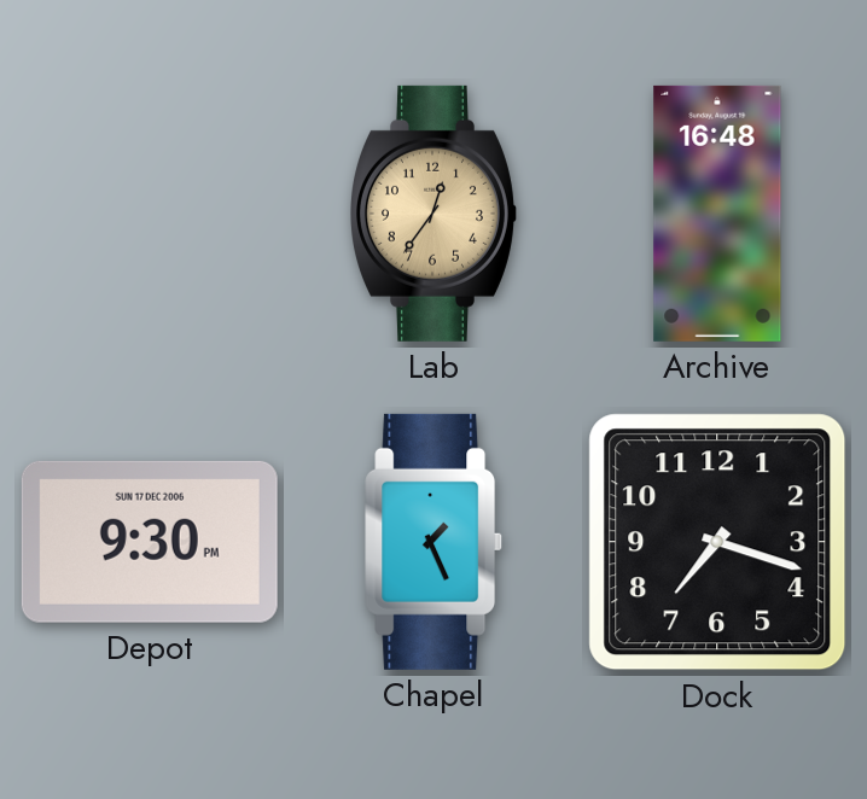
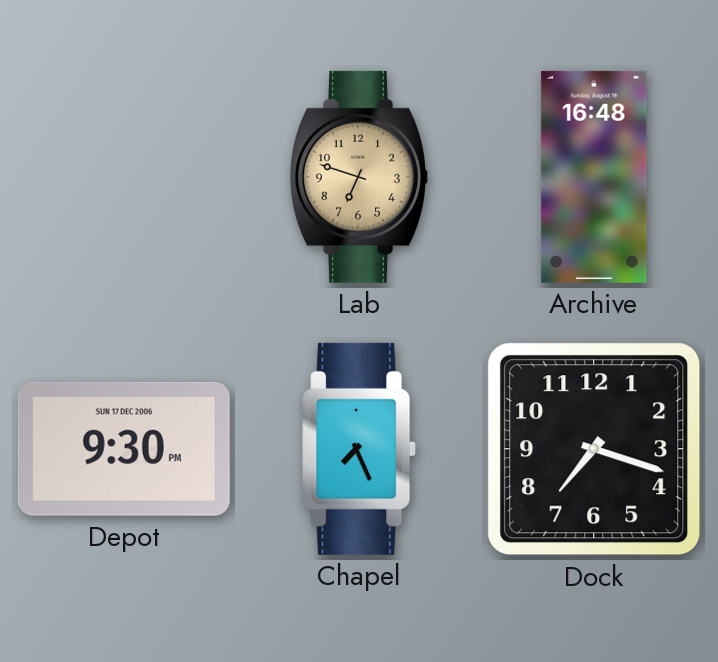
Lab: 12:36 -> 6:48 (360, 177)
Chapel: 1:26 -> 7:26 (360, 449)
